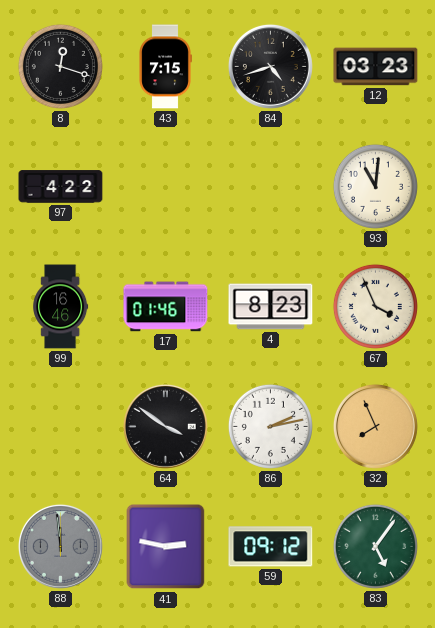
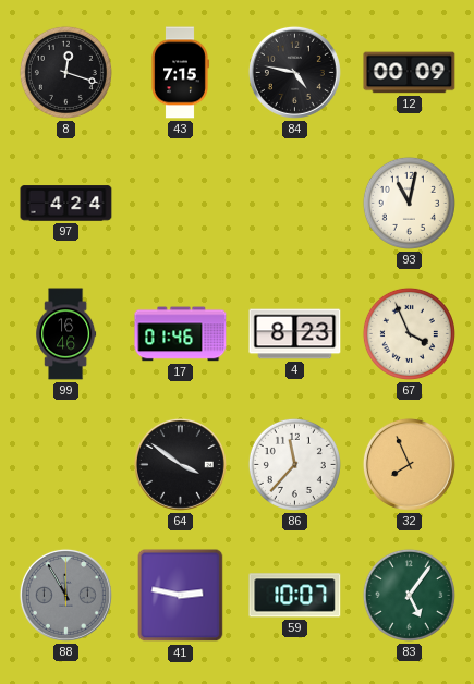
84: 4:42 -> 4:47 (294, 72)
12: 03:23 -> 00:09 (410, 73)
97: 4:22 -> 4:24 (66, 204)
93: 11:01 -> 11:02 (409, 203)
86: 2:13 -> 11:37 (294, 464)
88: 11:59 -> 11:55 (65, 595)
59: 09:12 -> 10:07 (295, 596)
